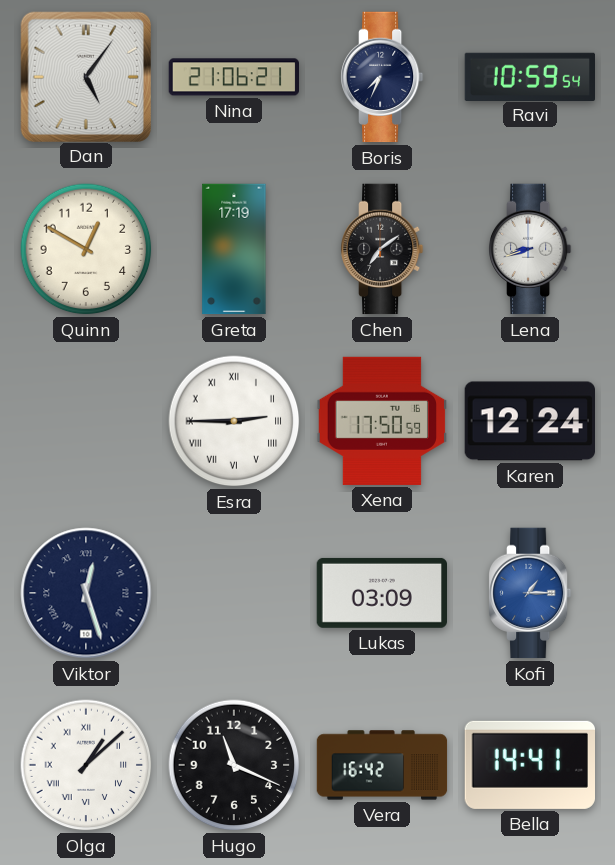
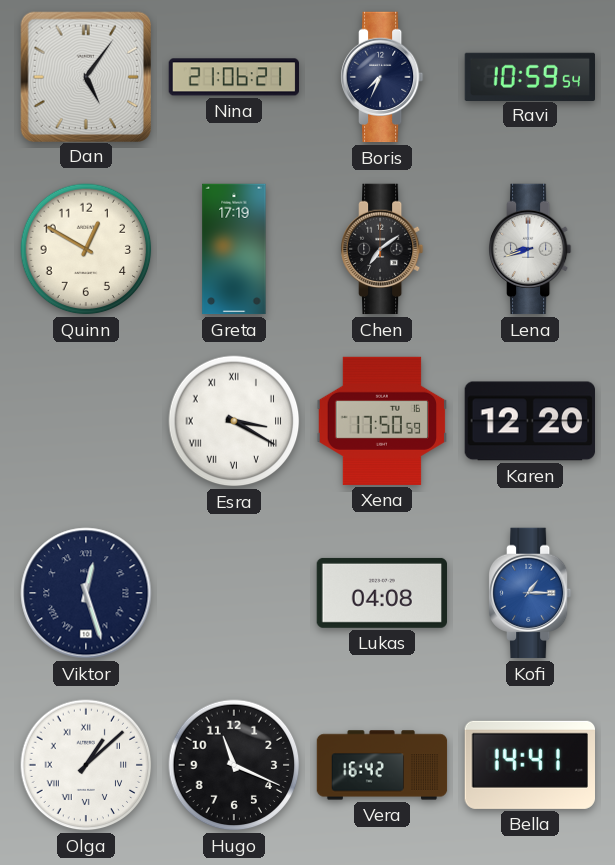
Esra: 2:45 -> 3:20 (234, 421)
Karen: 12:24 -> 12:20 (529, 421)
Lukas: 03:09 -> 04:08 (381, 593)
